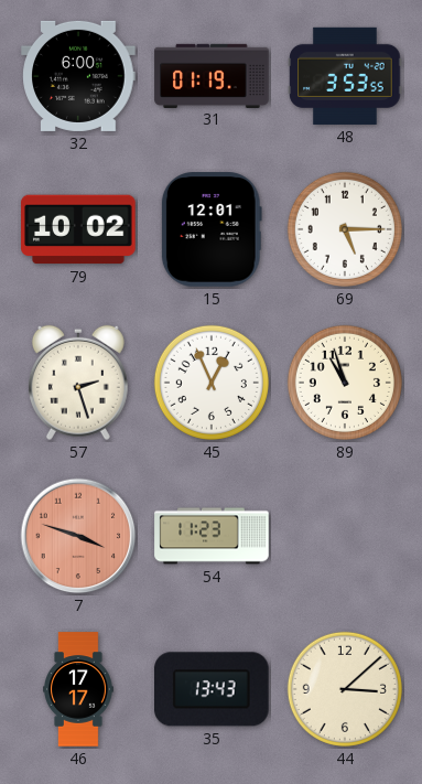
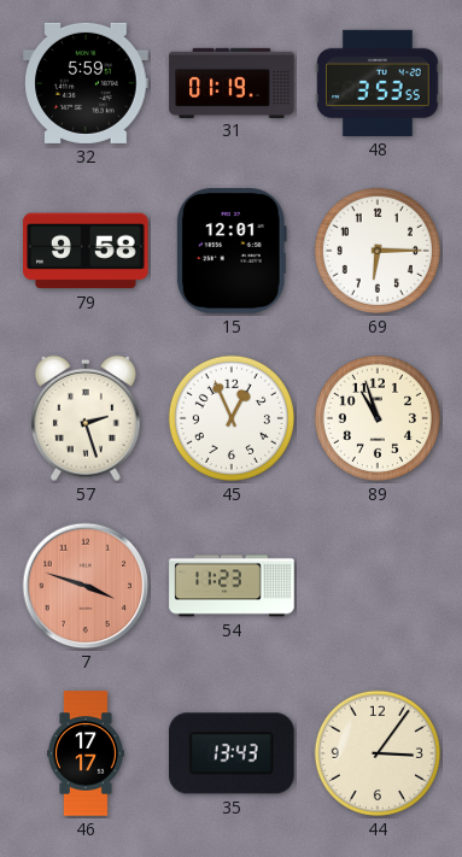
32: 6:00 -> 5:59 (86, 83)
79: 10:02 -> 9:58 (86, 251)
69: 5:15 -> 6:15 (378, 251)
44: 3:08 -> 3:06 (378, 753)
